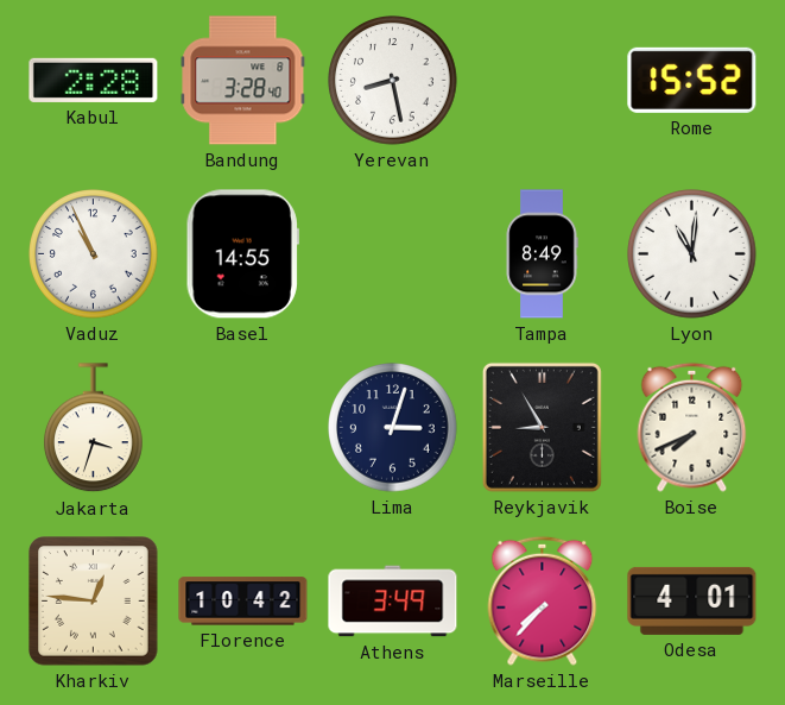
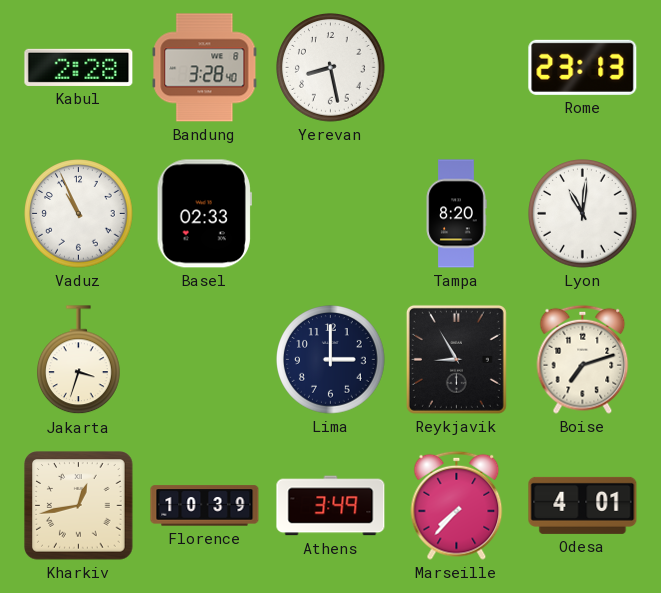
Rome: 15:52 -> 23:13 (583, 67)
Basel: 14:55 -> 02:33 (204, 214)
Tampa: 8:49 -> 8:20 (456, 214)
Lima: 3:03 -> 3:00 (331, 360)
Boise: 7:41 -> 7:12 (583, 359)
Kharkiv: 12:46 -> 12:43 (79, 506)
Florence: 10:42 -> 10:39 (205, 506)
